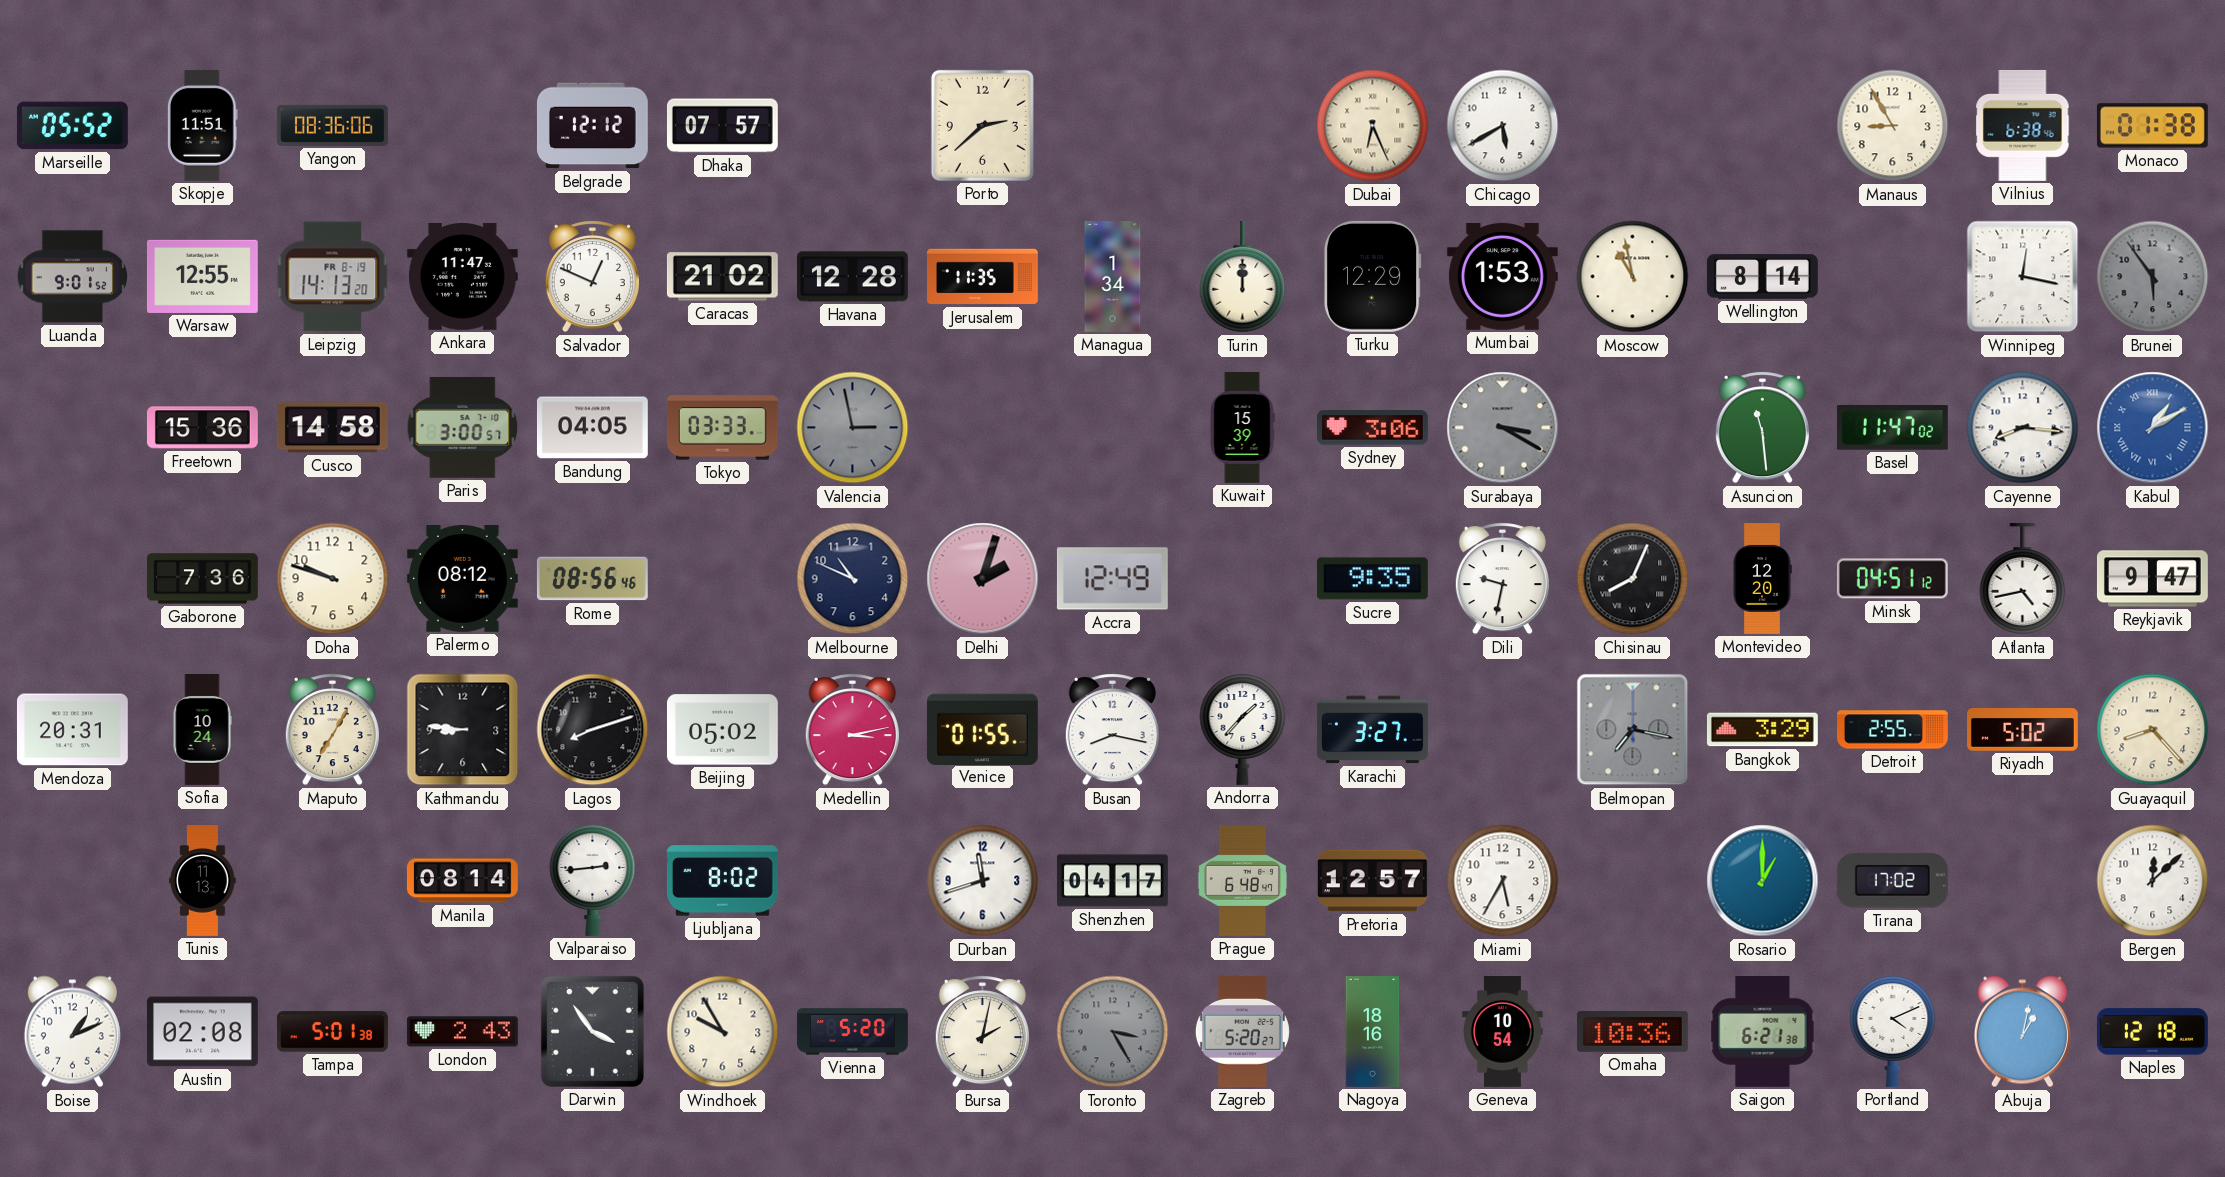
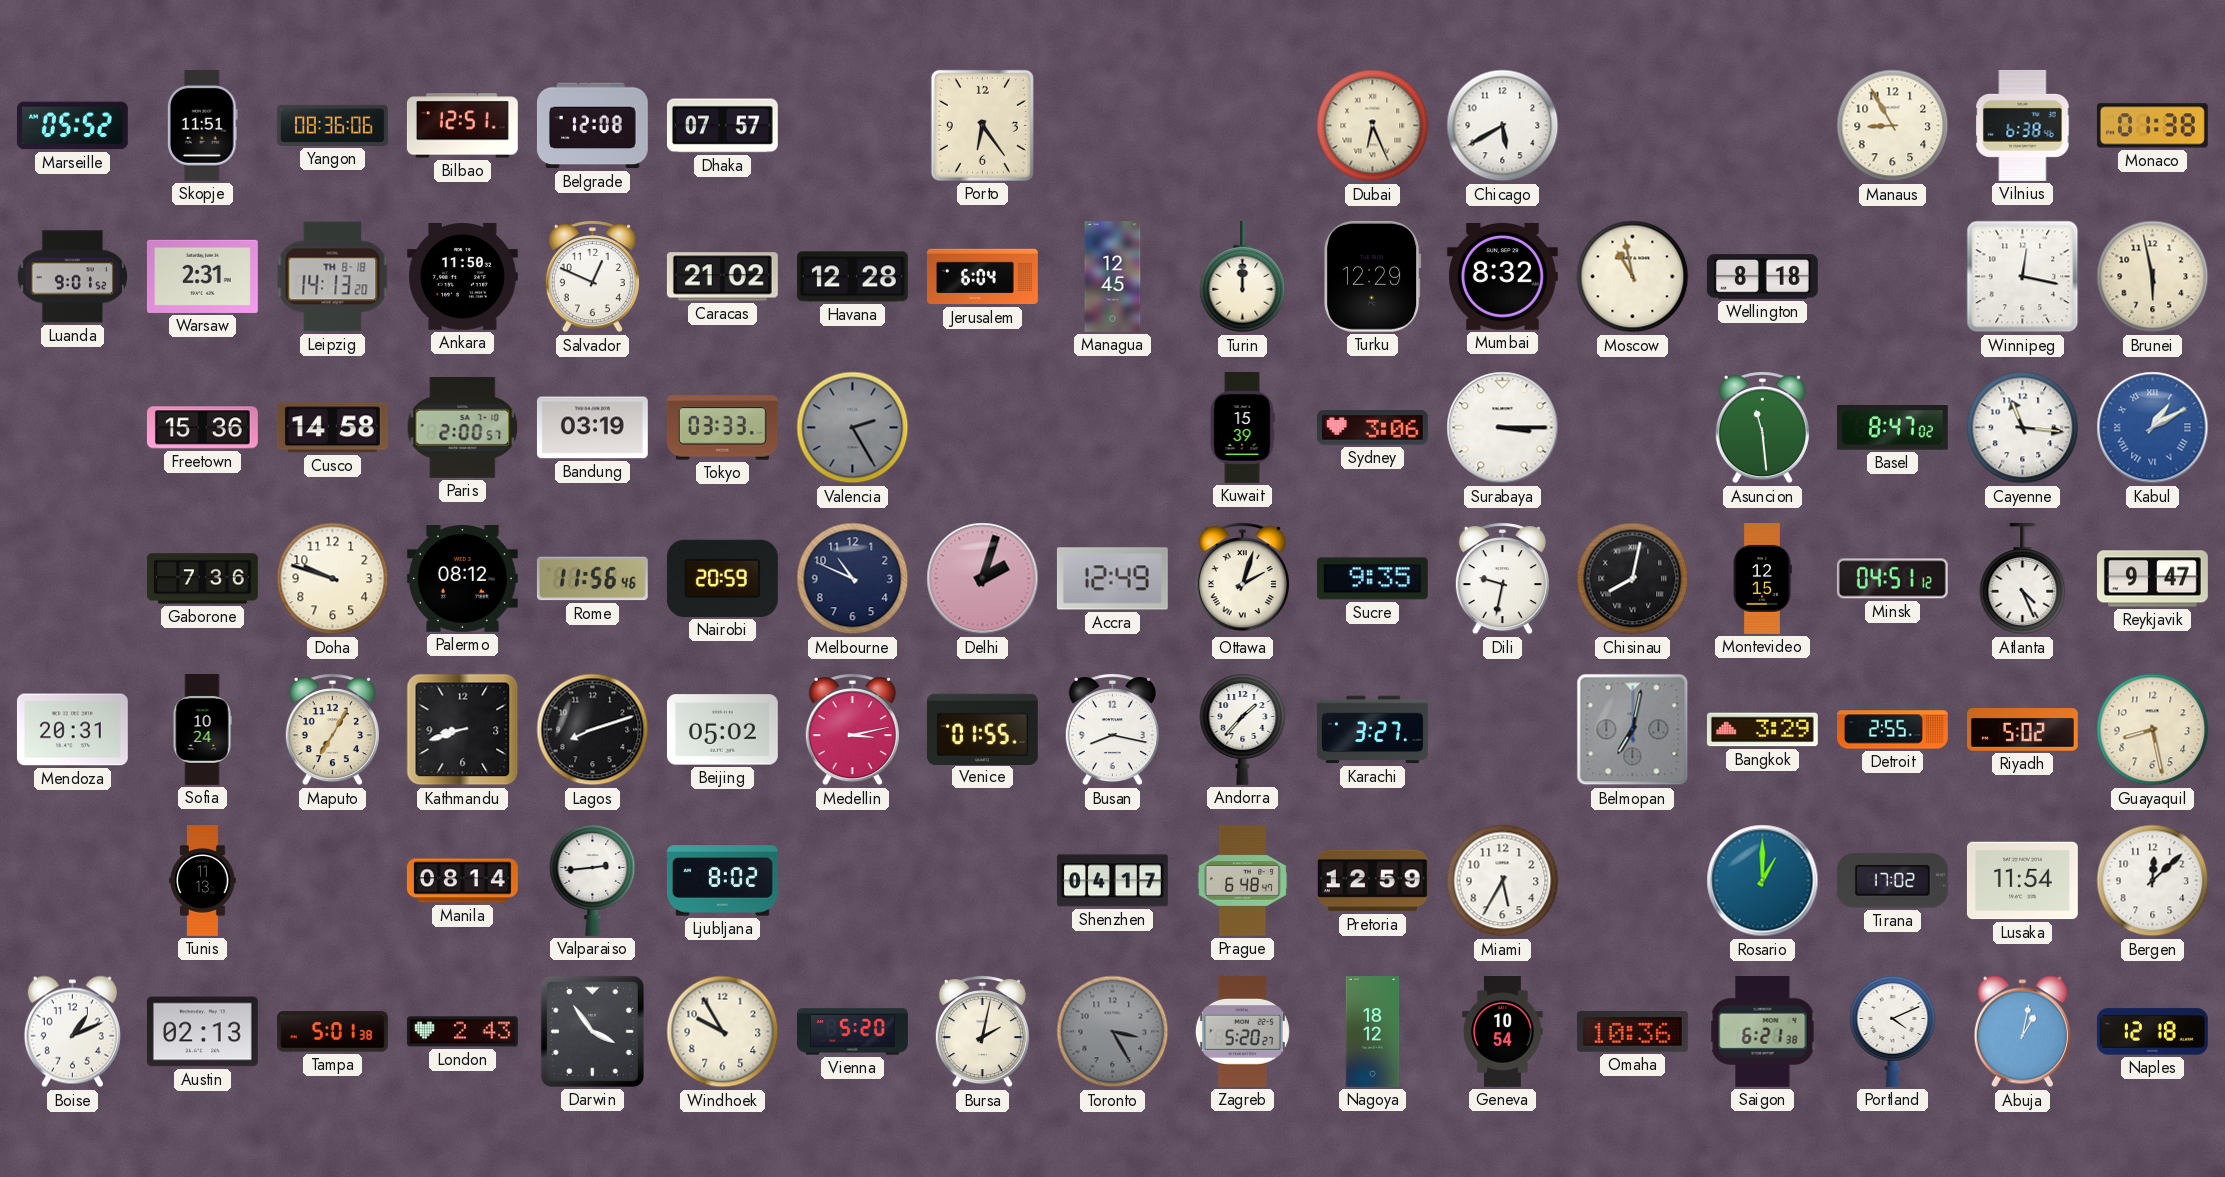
Bilbao: none -> 12:51 (462, 126)
Belgrade: 12:12 -> 12:08 (592, 126)
Porto: 2:38 -> 6:24 (982, 125)
Warsaw: 12:55 -> 2:31 (202, 276)
Leipzig date: FR 8-19 -> TH 8-18 (333, 277)
Ankara: 11:47 -> 11:50 (462, 276)
Jerusalem: 11:35 -> 6:04 (983, 277)
Managua: 1:34 -> 12:45 (1113, 277)
Mumbai: 1:53 -> 8:32 (1502, 276)
Wellington: 8:14 -> 8:18 (1762, 277)
Brunei: 5:54 -> 5:58 (2153, 277)
Brunei dial: grey -> cream (2153, 277)
Paris: 3:00 -> 2:00 (463, 427)
Bandung: 04:05 -> 03:19 (592, 428)
Valencia: 2:58 -> 2:25 (853, 428)
Surabaya: 3:20 -> 3:15 (1503, 428)
Surabaya dial: grey -> white (1503, 428)
Basel: 11:47 -> 8:47 (1892, 428)
Cayenne: 8:16 -> 11:16 (2023, 428)
Rome: 08:56 -> 11:56 (592, 579)
Nairobi: none -> 20:59 (722, 578)
Ottawa: none -> 2:03 (1242, 579)
Chisinau: 8:04 -> 8:02 (1633, 579)
Montevideo: 12:20 -> 12:15 (1762, 579)
Atlanta: 4:43 -> 4:26 (2023, 579)
Kathmandu: 8:46 -> 8:42 (463, 730)
Belmopan: 7:17 -> 7:02 (1633, 730)
Guayaquil: 8:23 -> 8:28 (2153, 730)
Durban: 11:42 -> none (983, 881)
Pretoria: 12:57 -> 12:59 (1372, 881)
Lusaka: none -> 11:54 (2022, 881)
Austin: 02:08 -> 02:13 (202, 1032)
Nagoya: 18:16 -> 18:12 (1373, 1032)
